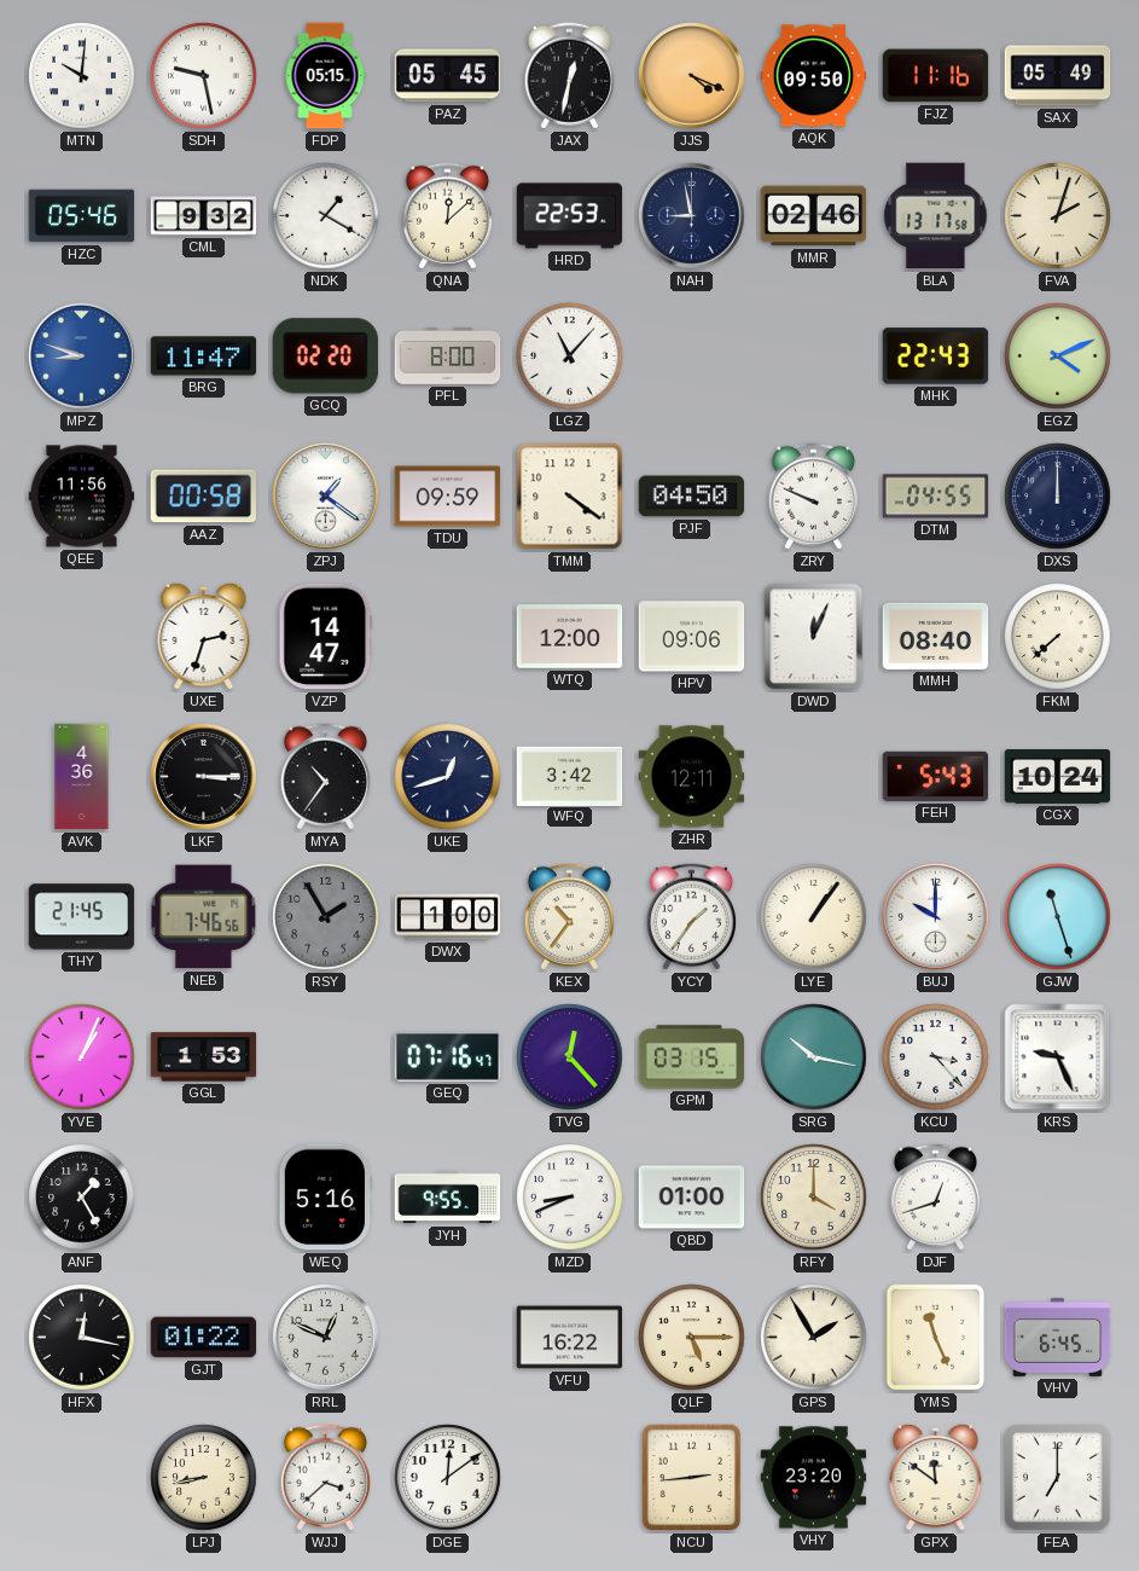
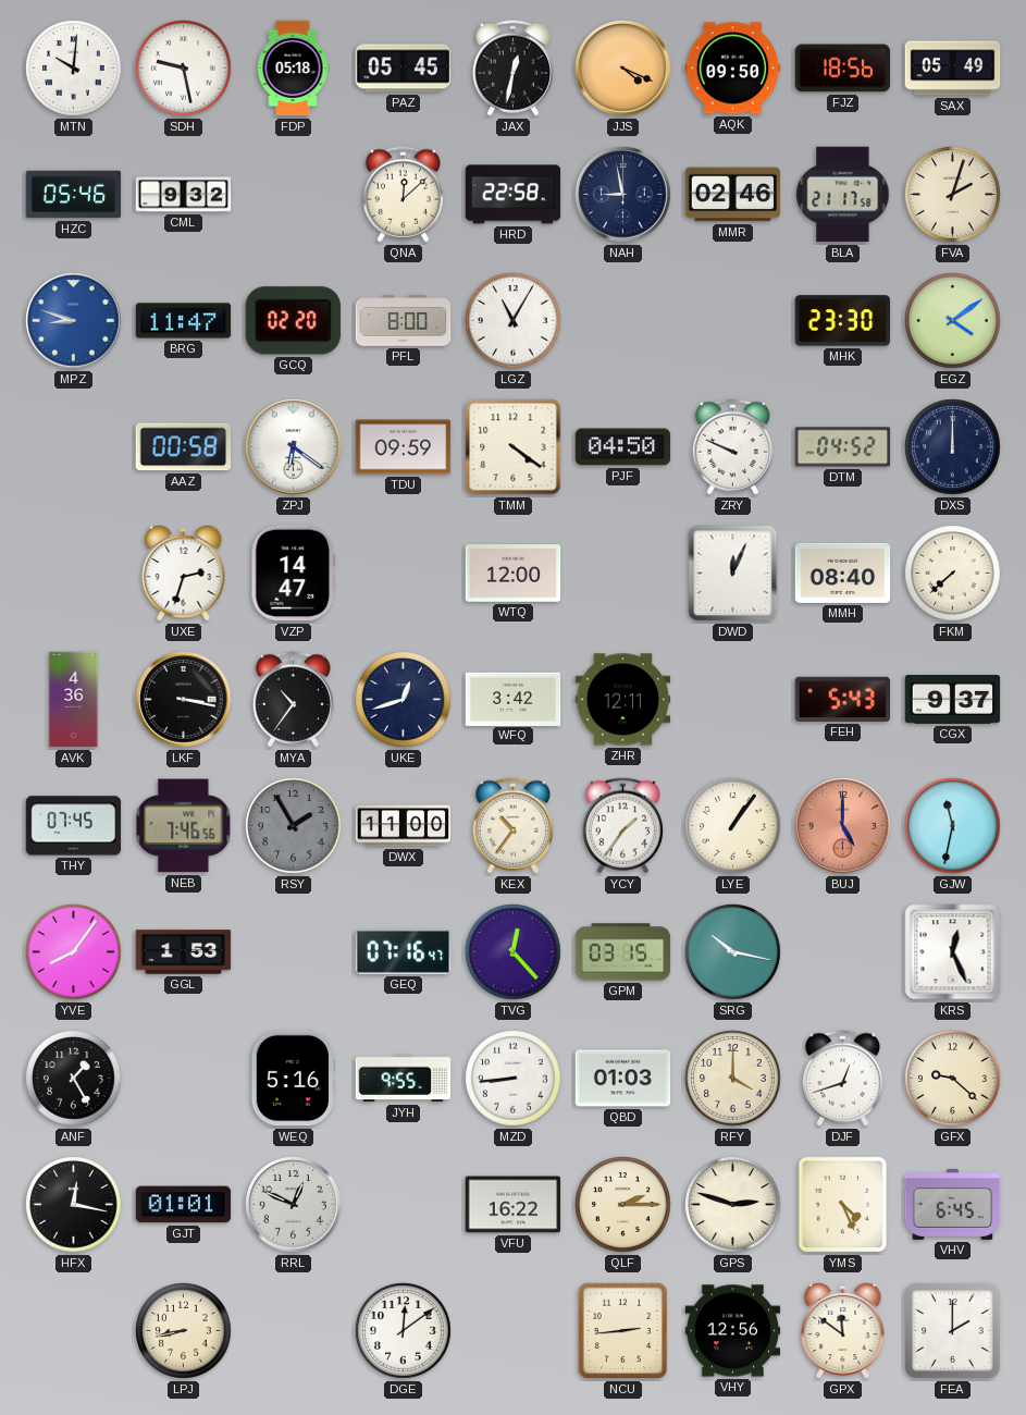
FDP: 05:15 -> 05:18 (293, 69)
FJZ: 11:16 -> 18:56 (843, 69)
NDK: 1:20 -> none (326, 216)
HRD: 22:53 -> 22:58 (514, 195)
BLA: 13:17 -> 21:17 (843, 195)
LGZ: 11:07 -> 11:05 (514, 321)
MHK: 22:43 -> 23:30 (843, 321)
EGZ: 4:11 -> 4:09 (953, 321)
QEE: 11:56 -> none (82, 497)
ZPJ: 1:21 -> 6:21 (294, 447)
DTM: 04:55 -> 04:52 (843, 447)
HPV: 09:06 -> none (692, 637)
LKF: 3:15 -> 3:17 (184, 700)
CGX: 10:24 -> 9:37 (953, 700)
THY: 21:45 -> 07:45 (74, 826)
DWX: 1:00 -> 11:00 (404, 826)
BUJ: 10:00 -> 5:00 (843, 826)
BUJ dial: white -> salmon (843, 826)
GJW: 11:27 -> 11:32 (953, 826)
YVE: 1:04 -> 8:06 (74, 952)
KCU: 3:23 -> none (936, 1057)
KRS: 9:26 -> 12:26 (953, 952)
MZD: 8:41 -> 8:44 (514, 1079)
QBD: 01:00 -> 01:03 (623, 1079)
GFX: none -> 9:22 (953, 1079)
GJT: 01:22 -> 01:01 (184, 1205)
QLF: 5:15 -> 2:15 (623, 1205)
GPS: 1:55 -> 2:48 (733, 1205)
YMS: 11:26 -> 4:26 (843, 1205)
WJJ: 3:38 -> none (325, 1478)
VHY: 23:20 -> 12:56 (733, 1331)
FEA: 7:00 -> 2:00 (953, 1331)
